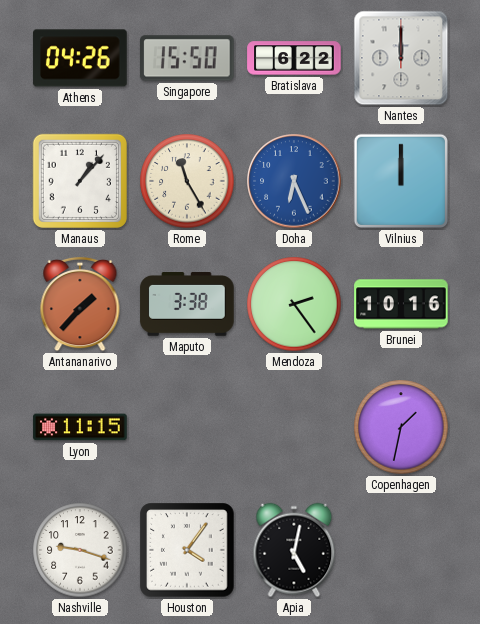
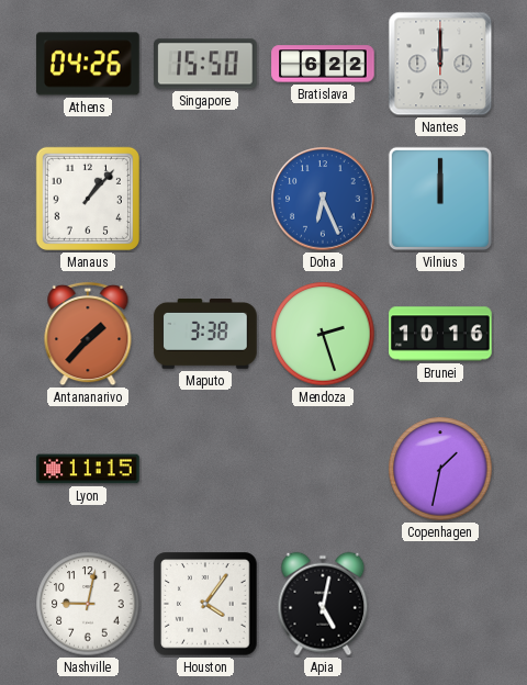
Rome: 11:25 -> none (187, 181)
Mendoza: 2:24 -> 2:27 (323, 334)
Nashville: 9:18 -> 9:02 (88, 604)
